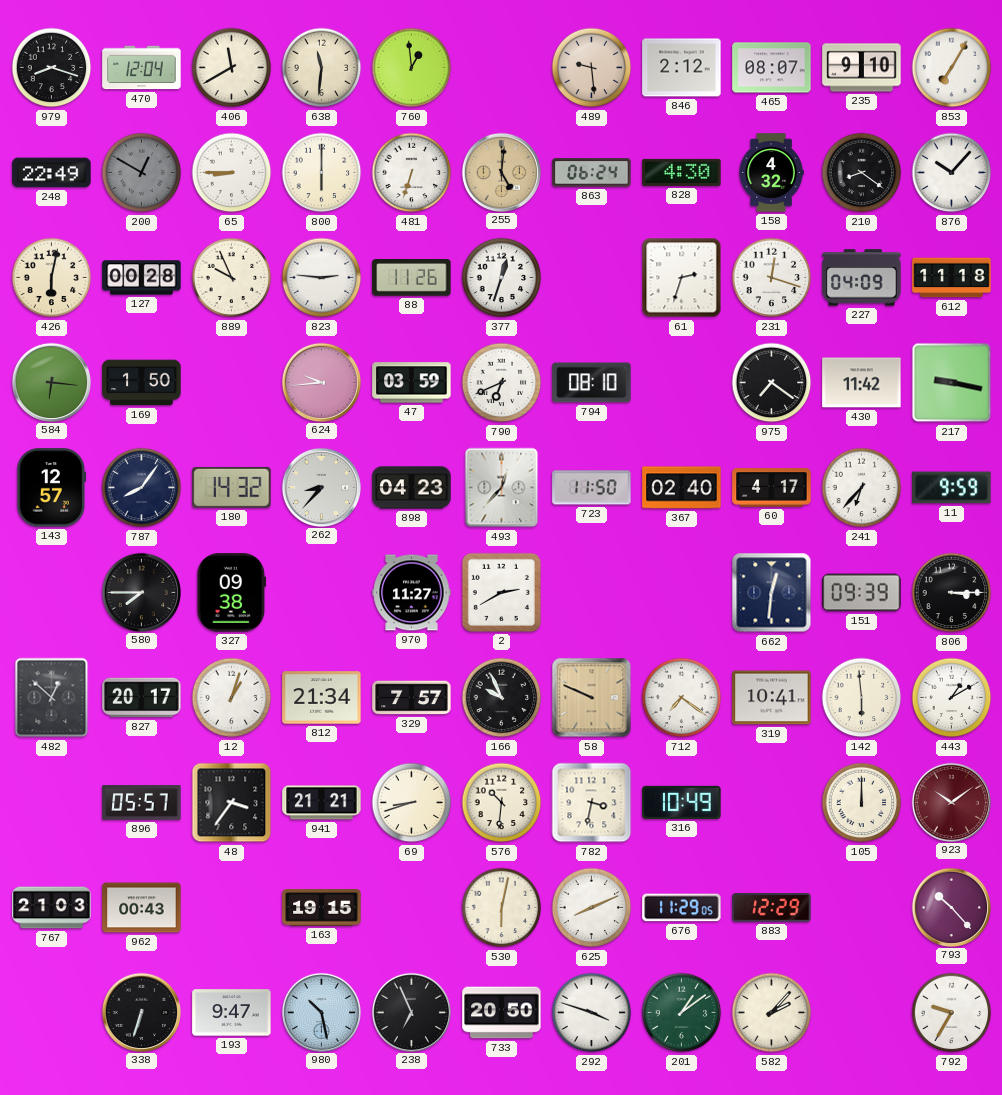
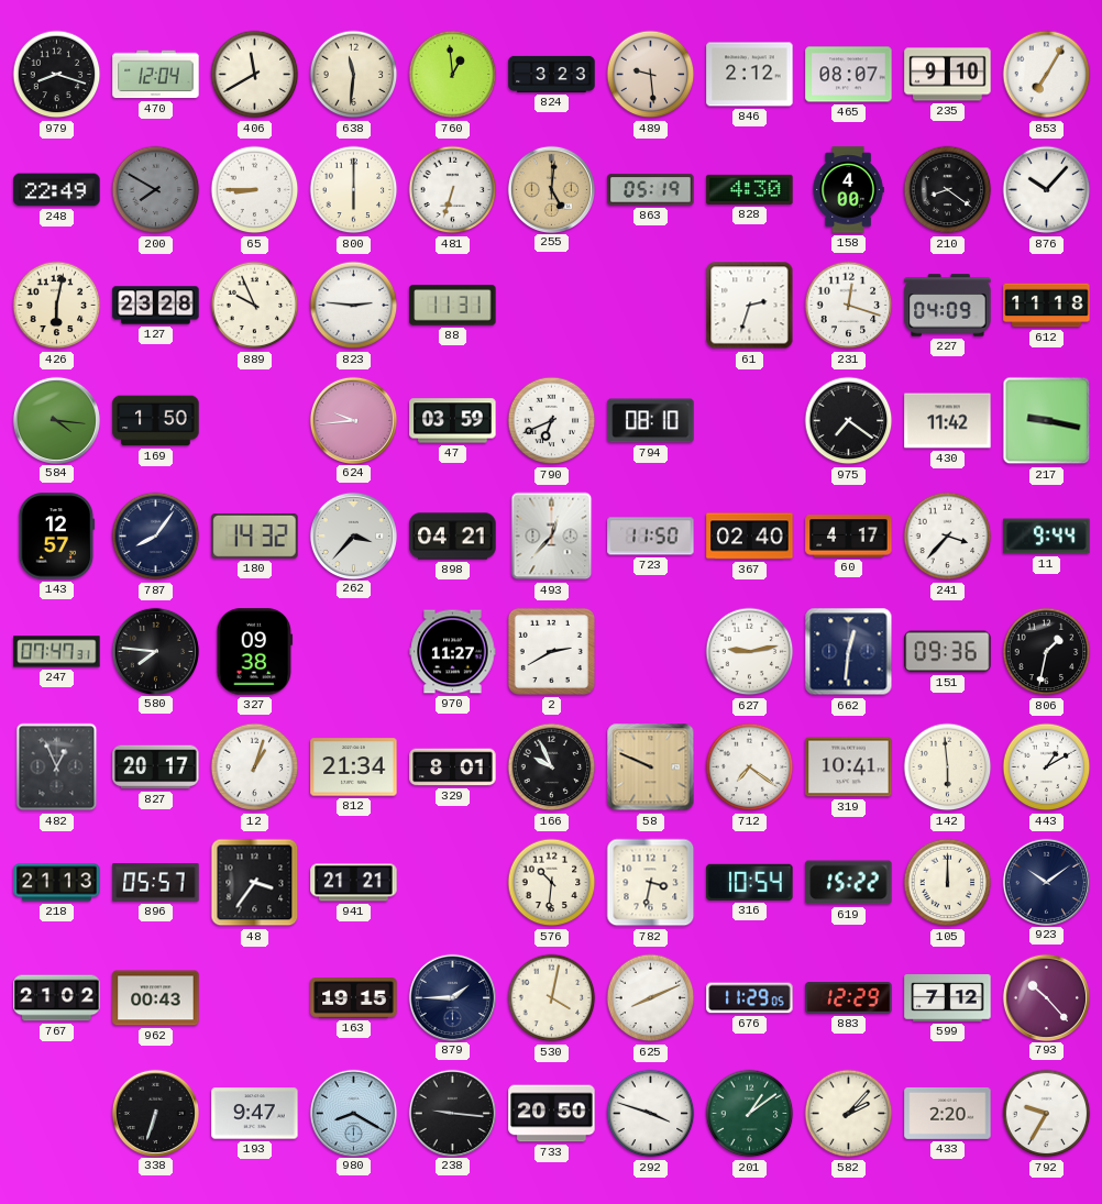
824: none -> 3:23 (552, 74)
200: 12:50 -> 7:50 (156, 190)
863: 06:24 -> 05:19 (651, 190)
158: 4:32 -> 4:00 (848, 190)
127: 00:28 -> 23:28 (156, 306)
88: 11:26 -> 11:31 (453, 306)
377: 12:33 -> none (502, 278)
584: 6:16 -> 4:16 (56, 420)
262: 8:37 -> 3:37 (353, 535)
898: 04:23 -> 04:21 (453, 537)
241: 6:37 -> 3:37 (948, 537)
11: 9:59 -> 9:44 (1047, 537)
247: none -> 07:47 (57, 652)
580: 7:45 -> 7:46 (155, 651)
627: none -> 9:13 (750, 652)
151: 09:39 -> 09:36 (948, 652)
806: 3:15 -> 1:32 (1047, 652)
482: 12:52 -> 12:56 (57, 767)
329: 7:57 -> 8:01 (453, 767)
218: none -> 21:13 (57, 883)
69: 8:42 -> none (412, 803)
316: 10:49 -> 10:54 (750, 882)
619: none -> 15:22 (849, 883)
923 dial: burgundy -> navy (1046, 882)
767: 21:03 -> 21:02 (57, 998)
879: none -> 1:45 (452, 997)
530: 6:02 -> 4:02 (552, 998)
599: none -> 7:12 (948, 998)
980: 10:28 -> 8:20 (353, 1113)
238: 6:56 -> 9:16 (452, 1113)
433: none -> 2:20 (948, 1113)
